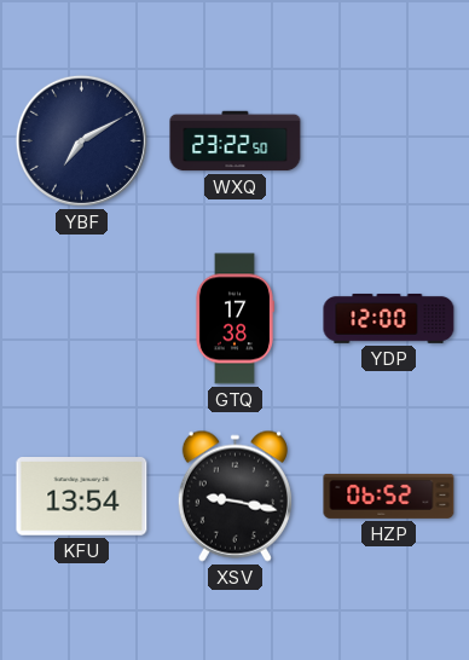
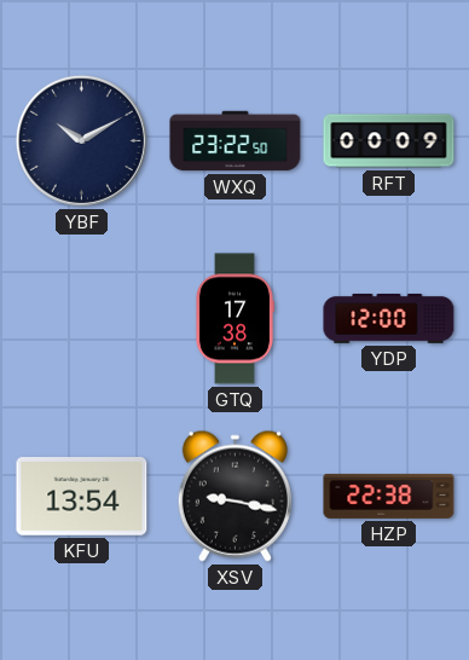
YBF: 7:10 -> 10:10 (81, 140)
RFT: none -> 00:09 (389, 141)
HZP: 06:52 -> 22:38 (389, 496)
